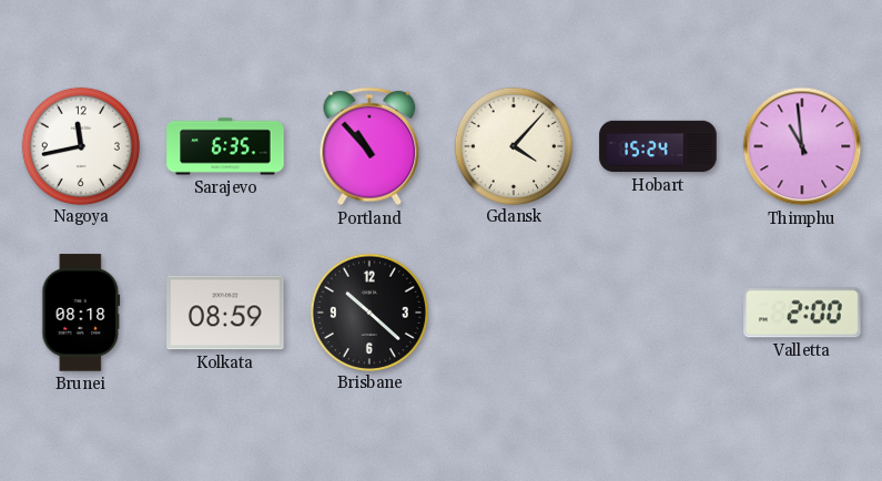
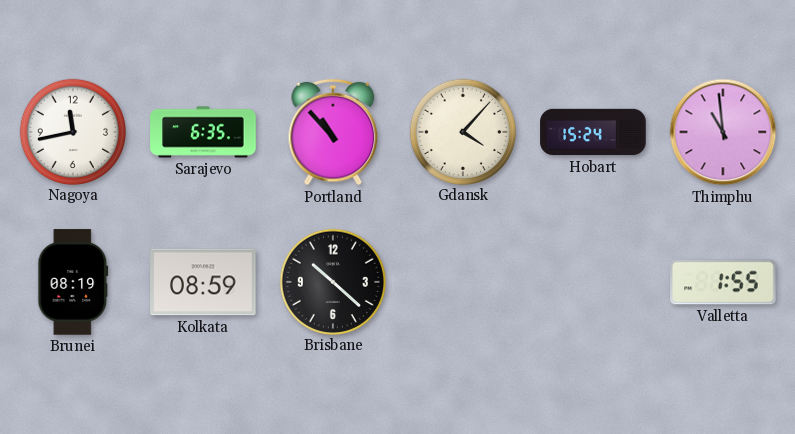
Brunei: 08:18 -> 08:19 (73, 282)
Valletta: 2:00 -> 1:55 (723, 282)
